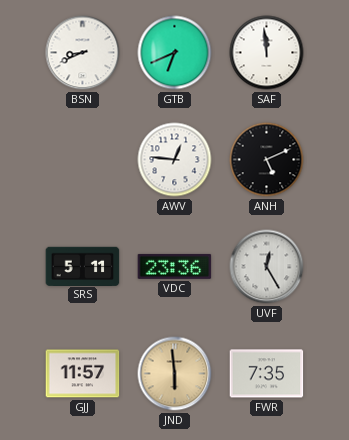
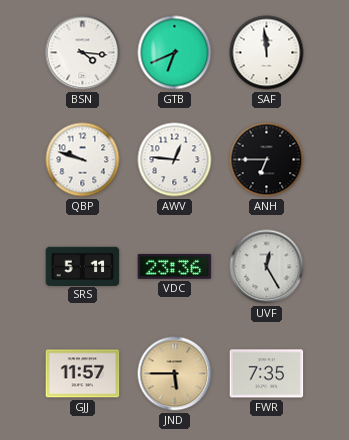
BSN: 8:41 -> 4:16 (83, 53)
QBP: none -> 9:48 (83, 160)
ANH: 5:11 -> 6:45 (267, 160)
JND: 5:59 -> 5:45 (175, 374)
